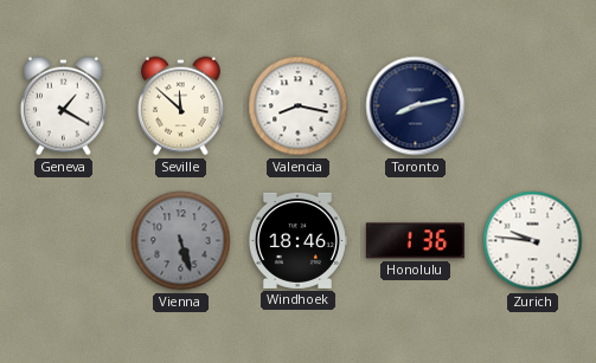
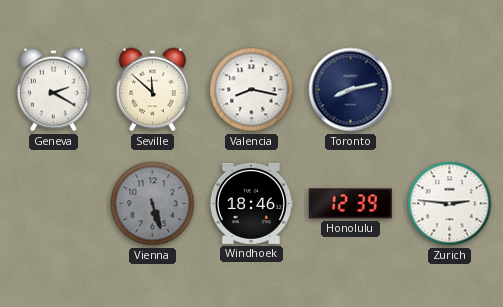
Geneva: 1:20 -> 2:20 (53, 90)
Honolulu: 1:36 -> 12:39 (350, 204)
Zurich: 9:46 -> 2:46 (450, 204)
